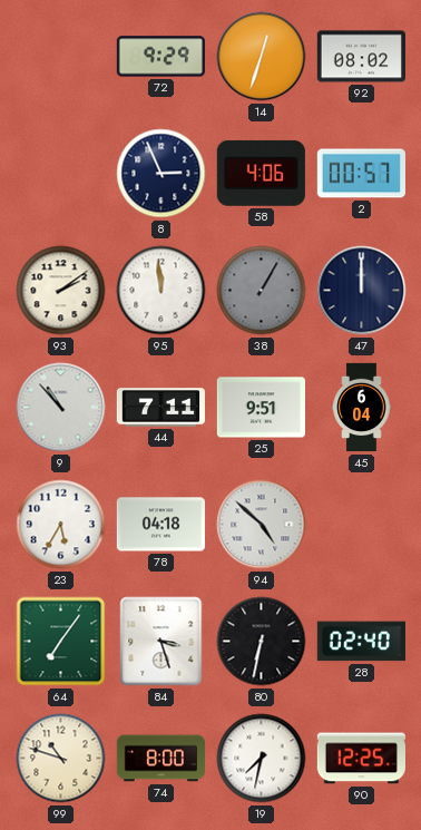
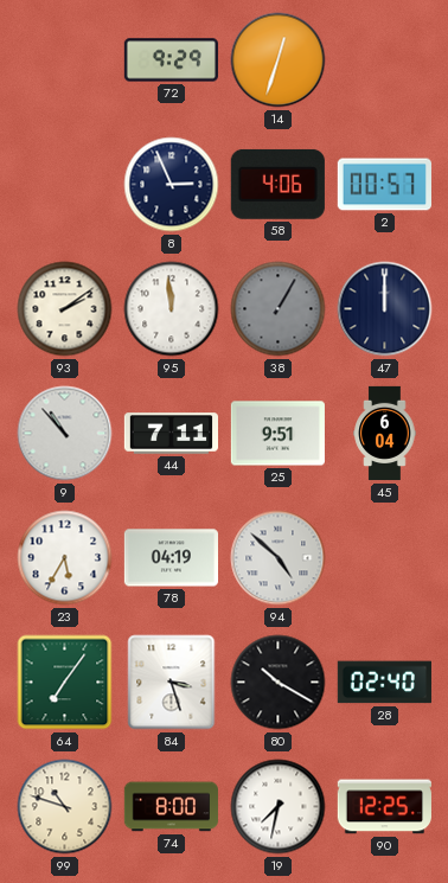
92: 08:02 -> none (361, 57)
78: 04:18 -> 04:19 (171, 558)
80: 6:32 -> 10:20 (279, 683)
